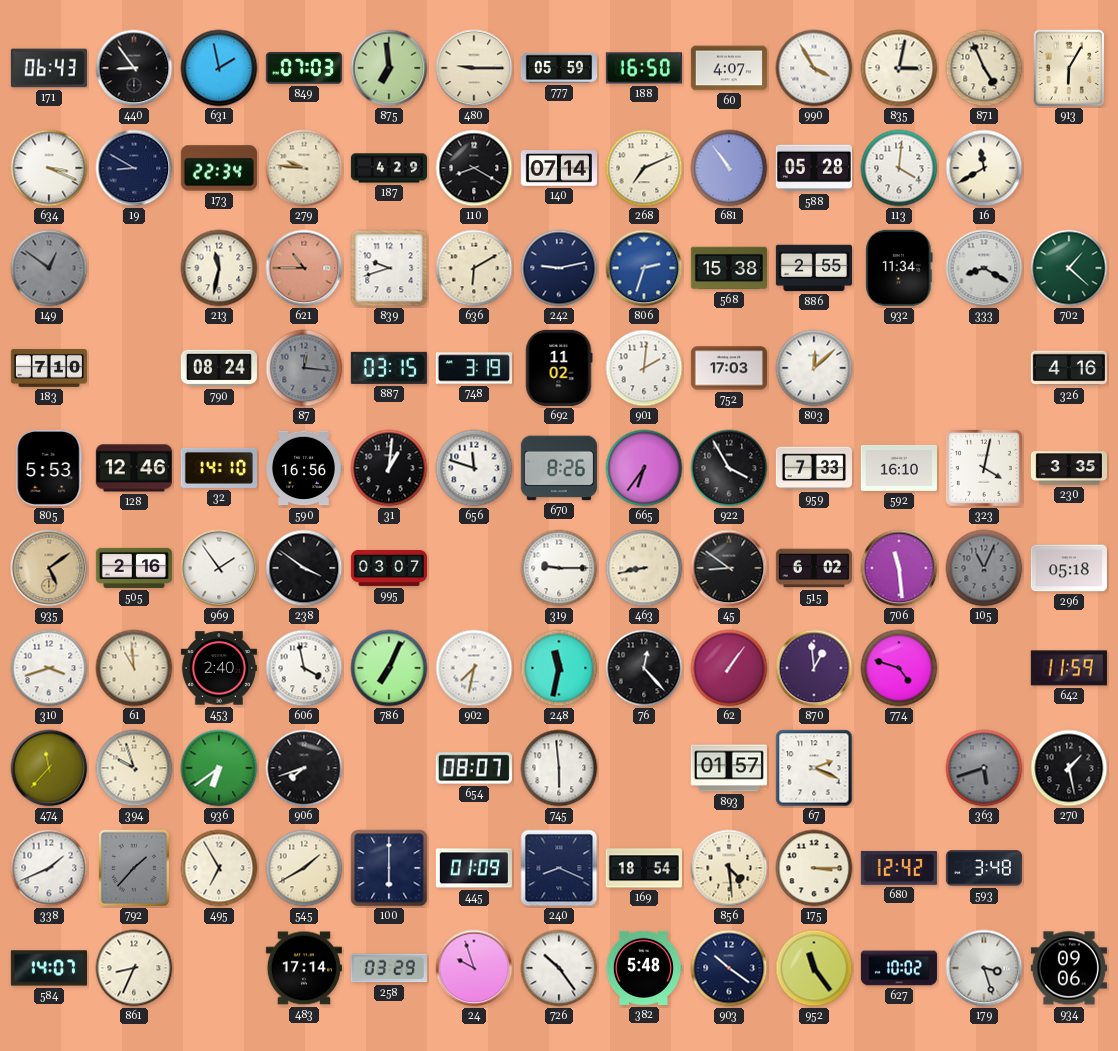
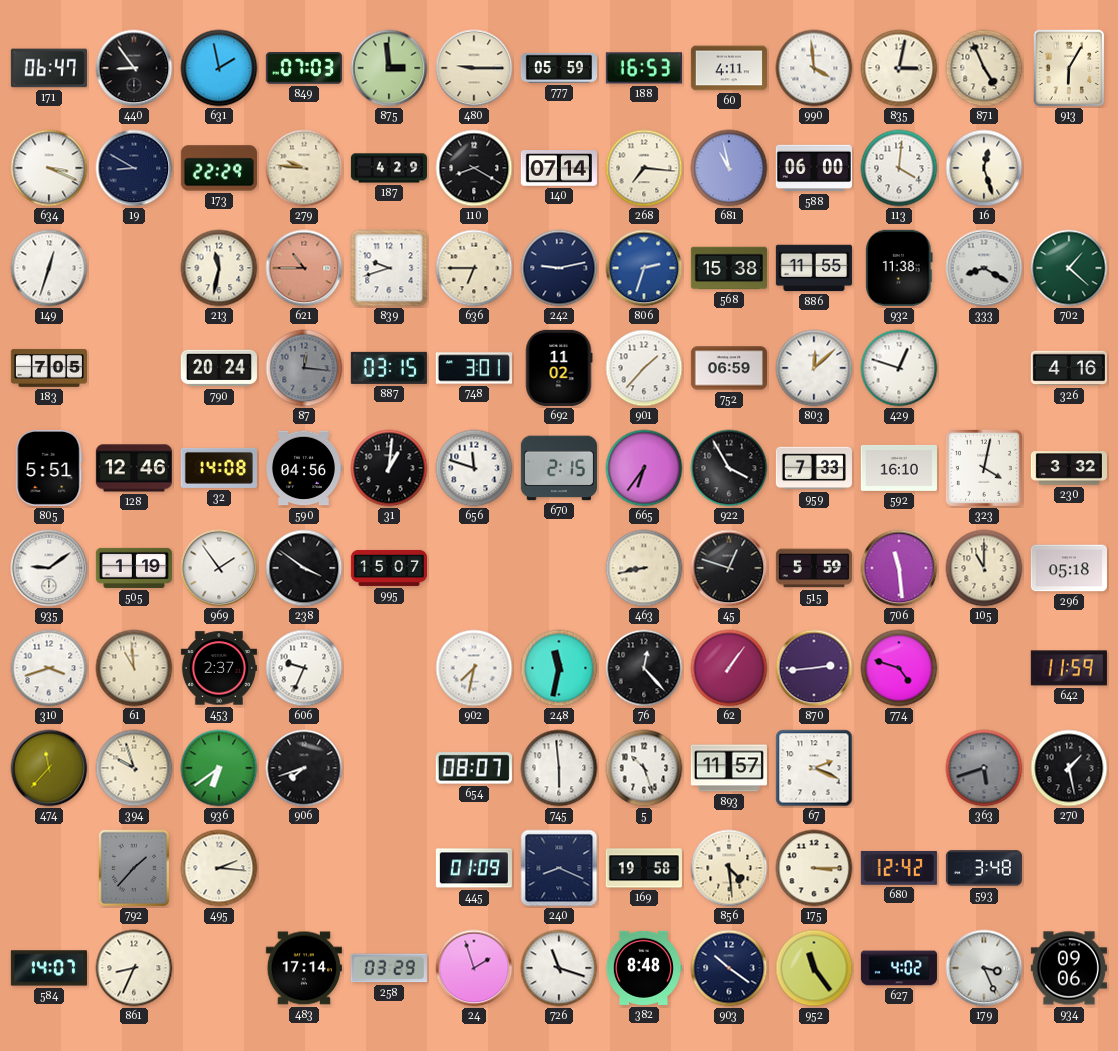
171: 06:43 -> 06:47 (49, 68)
875: 6:59 -> 2:59 (389, 68)
188: 16:50 -> 16:53 (644, 68)
60: 4:07 -> 4:11 (729, 68)
990: 3:55 -> 3:59 (814, 68)
173: 22:34 -> 22:29 (219, 168)
268: 7:11 -> 7:16 (644, 168)
681: 10:54 -> 10:58 (729, 168)
588: 05:28 -> 06:00 (814, 168)
16: 11:40 -> 12:27 (984, 168)
149: 12:51 -> 12:33 (49, 268)
149 dial: grey -> white (49, 268)
636: 6:10 -> 6:45 (474, 268)
886: 2:55 -> 11:55 (814, 268)
932: 11:34 -> 11:38 (899, 268)
183: 7:10 -> 7:05 (49, 368)
790: 08:24 -> 20:24 (219, 368)
748: 3:19 -> 3:01 (474, 368)
901: 2:01 -> 1:37 (644, 368)
752: 17:03 -> 06:59 (729, 368)
429: none -> 12:48 (899, 368)
805: 5:53 -> 5:51 (49, 468)
32: 14:10 -> 14:08 (219, 468)
590: 16:56 -> 04:56 (304, 468)
670: 8:26 -> 2:15 (559, 468)
230: 3:35 -> 3:32 (1068, 468)
935: 5:09 -> 9:09 (49, 568)
935 dial: champagne -> white (49, 568)
505: 2:16 -> 1:19 (134, 568)
995: 03:07 -> 15:07 (388, 568)
319: 9:15 -> none (559, 568)
45: 8:51 -> 12:48 (729, 568)
515: 6:02 -> 5:59 (814, 568)
105: 11:04 -> 11:00 (984, 568)
105 dial: grey -> cream (984, 568)
453: 2:40 -> 2:37 (219, 668)
606: 3:58 -> 9:34 (304, 668)
786: 7:04 -> none (389, 668)
870: 12:59 -> 2:44 (814, 668)
5: none -> 10:27 (644, 768)
893: 01:57 -> 11:57 (729, 768)
338: 1:41 -> none (49, 868)
495: 6:55 -> 2:16 (219, 868)
545: 1:40 -> none (304, 868)
100: 6:00 -> none (389, 868)
169: 18:54 -> 19:58 (644, 868)
24: 9:57 -> 1:57 (474, 968)
726: 10:24 -> 11:18 (559, 968)
382: 5:48 -> 8:48 (643, 968)
627: 10:02 -> 4:02 (899, 968)
179: 3:27 -> 3:26 (984, 968)
